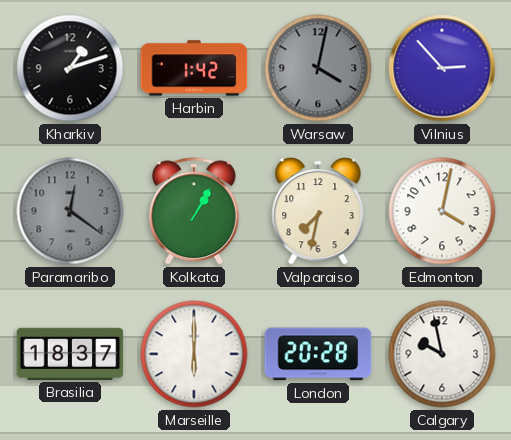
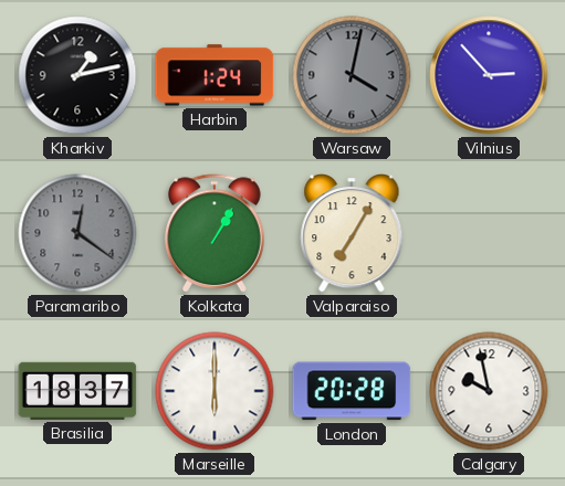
Kharkiv: 1:12 -> 1:13 (77, 75)
Harbin: 1:42 -> 1:24 (215, 75)
Valparaiso: 7:32 -> 7:05 (352, 234)
Edmonton: 4:02 -> none (442, 211)
